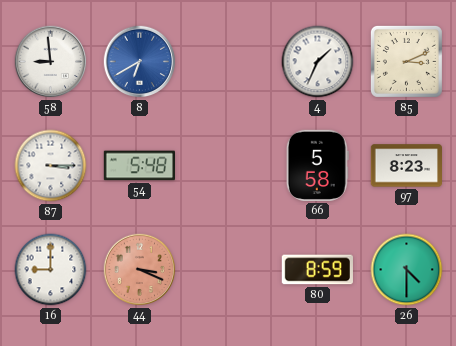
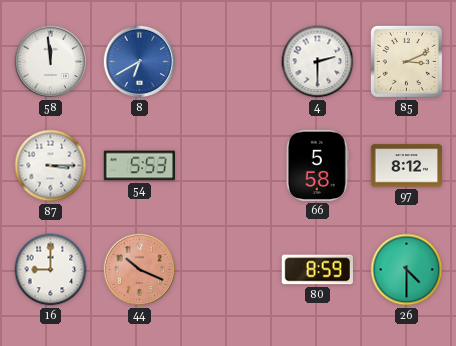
58: 8:59 -> 11:59 (51, 62)
4: 1:34 -> 2:30 (318, 62)
54: 5:48 -> 5:53 (139, 166)
97: 8:23 -> 8:12 (406, 166)
44: 3:19 -> 10:19 (140, 270)
